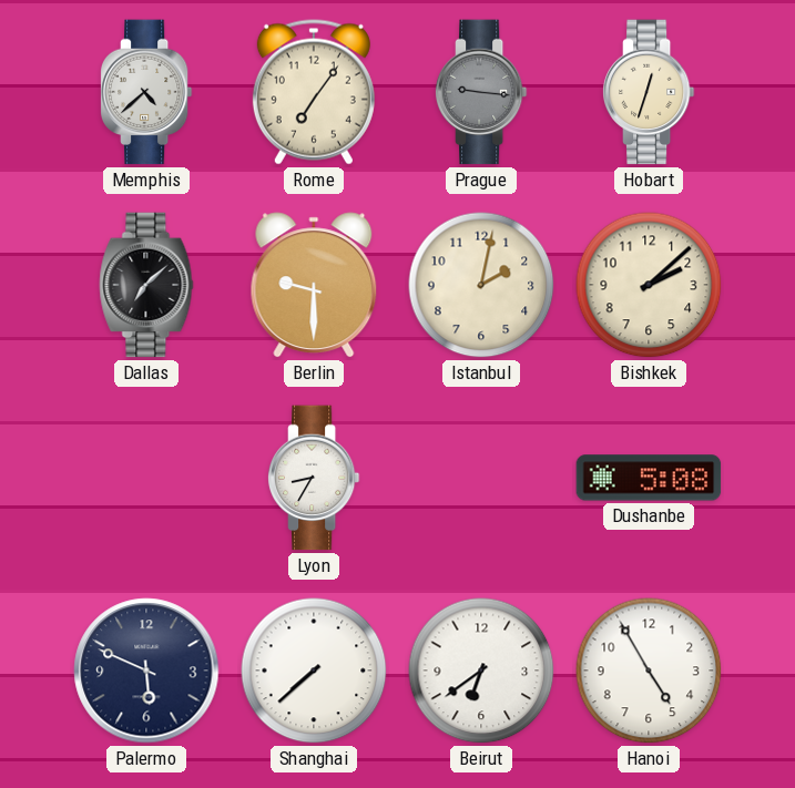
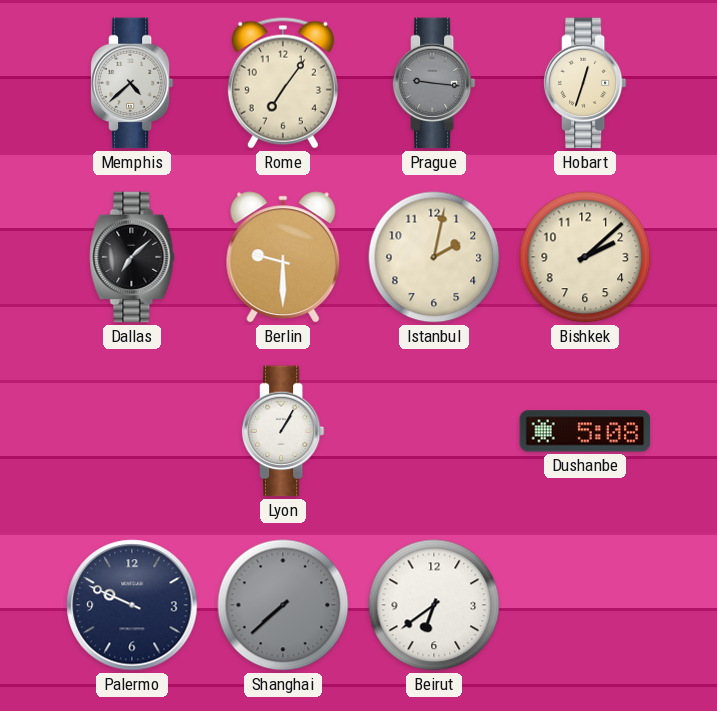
Lyon: 8:35 -> 1:05 (283, 431)
Palermo: 5:49 -> 9:49 (132, 605)
Shanghai dial: white -> grey (283, 605)
Hanoi: 4:55 -> none (649, 671)
